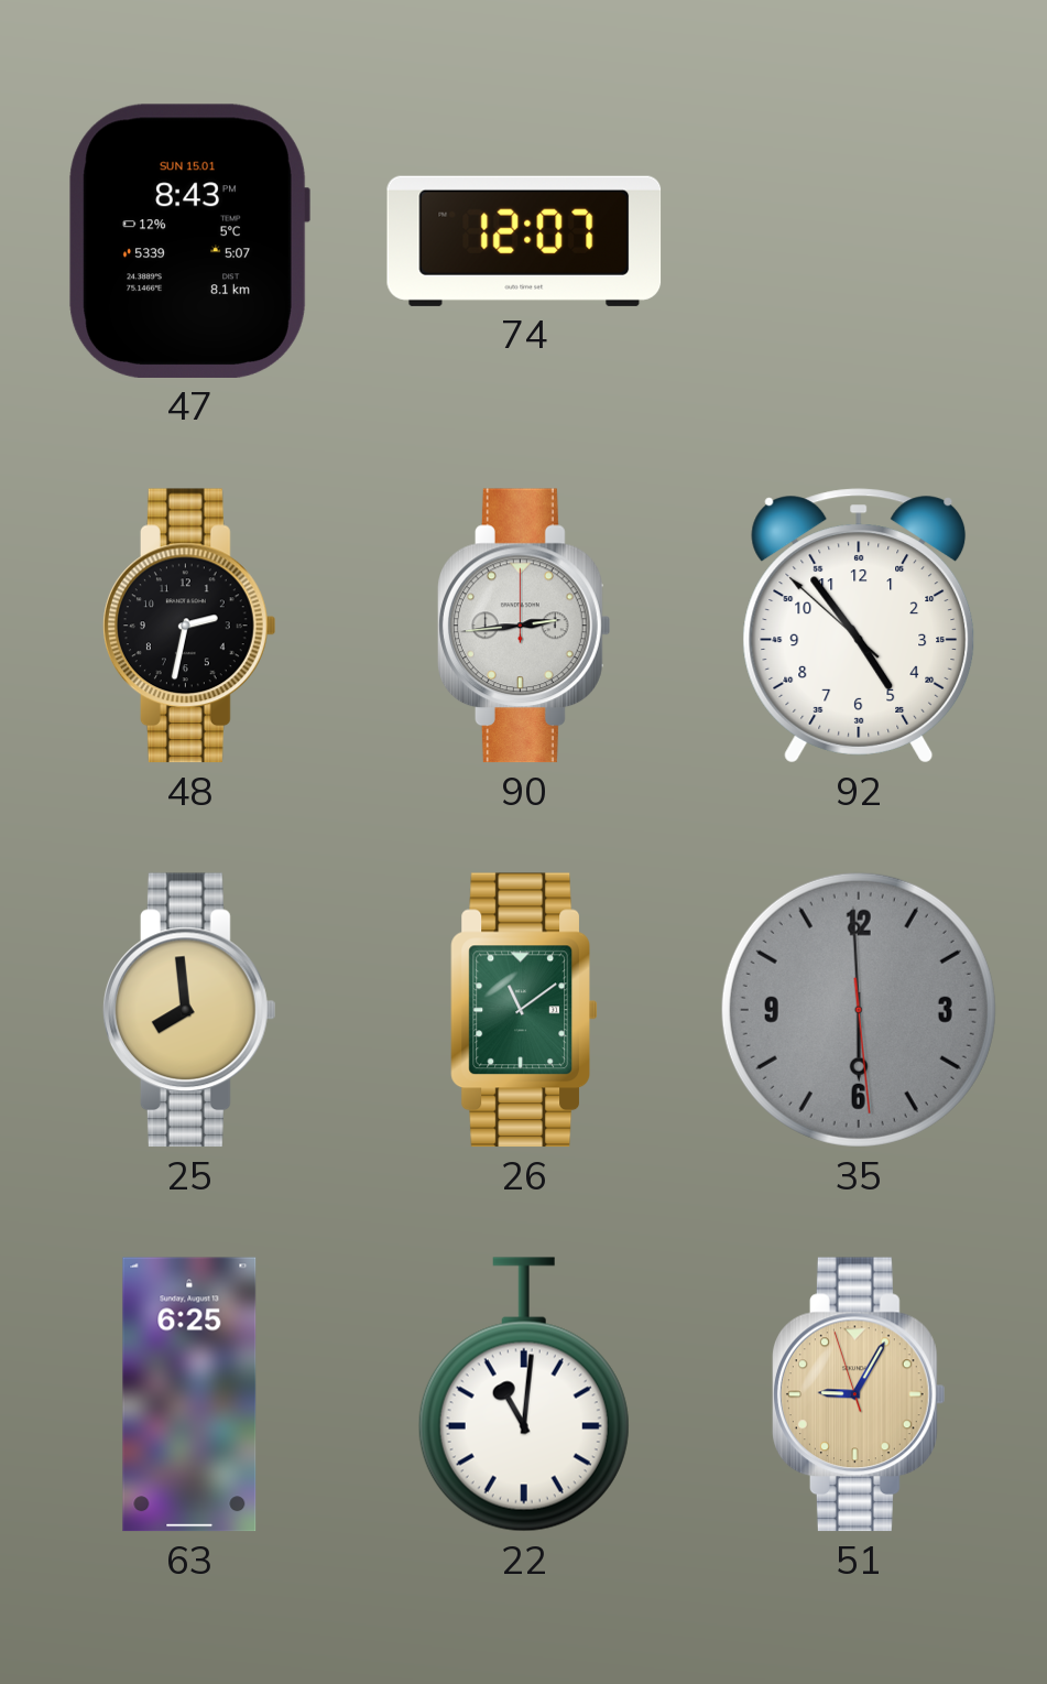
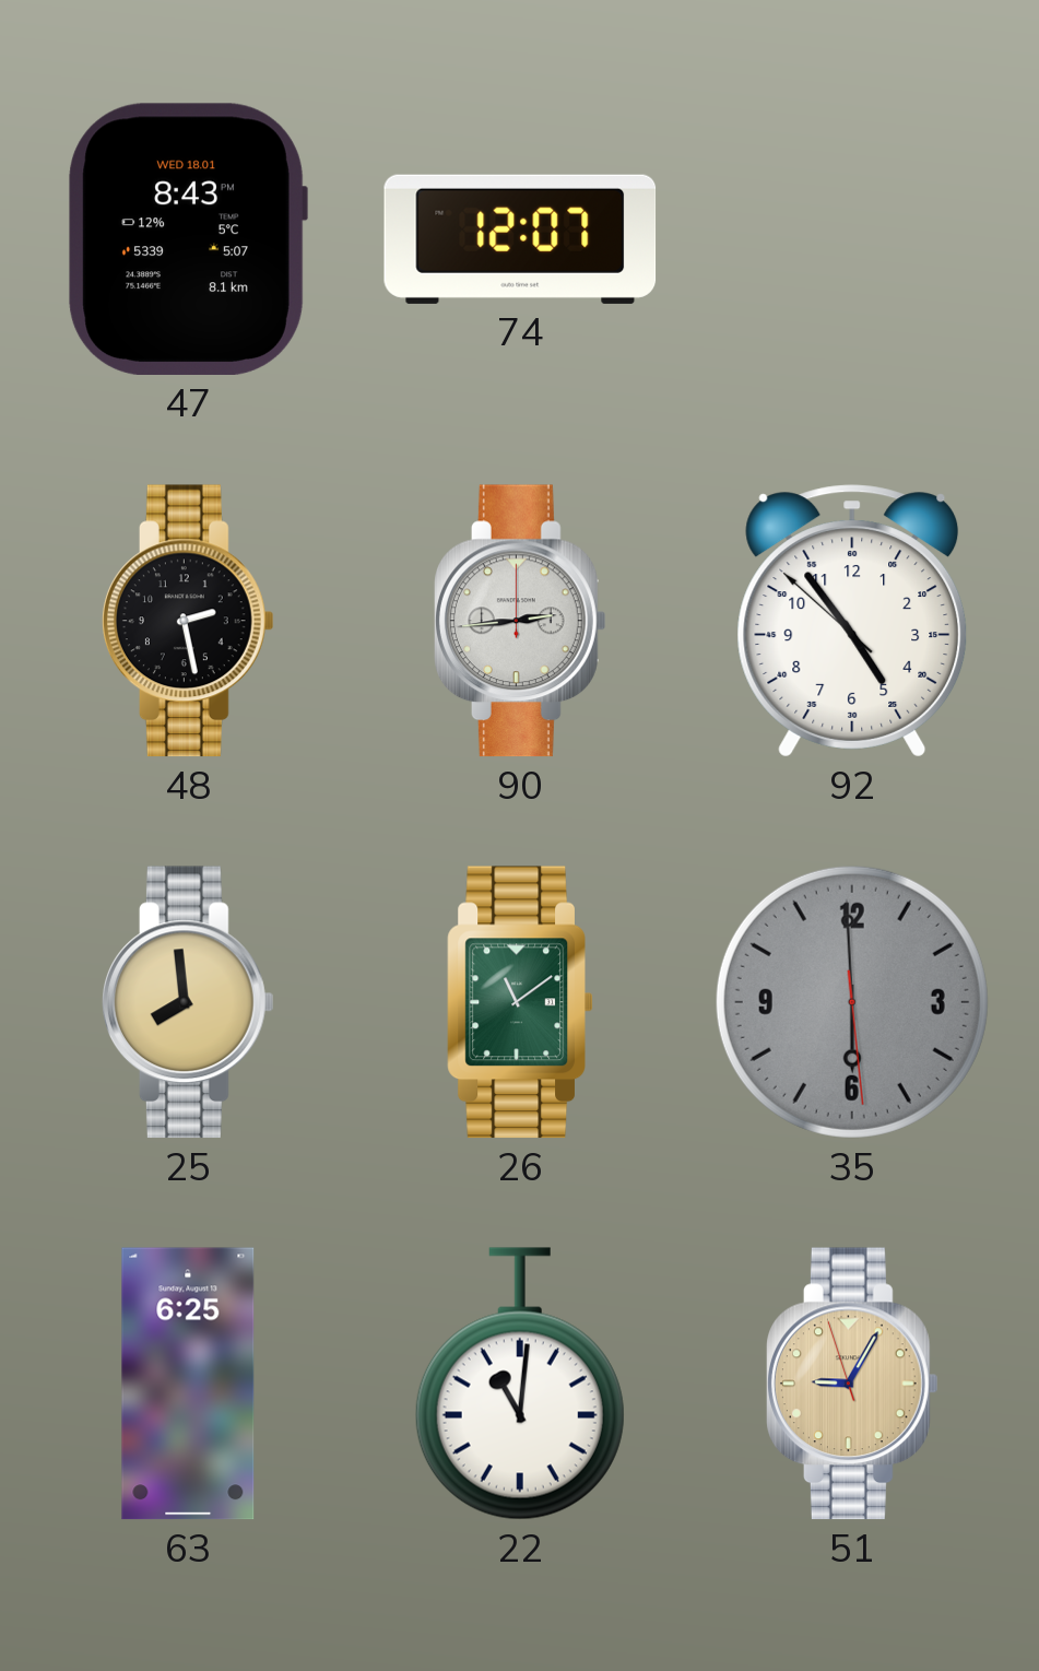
47 date: SUN 15.01 -> WED 18.01 (188, 239)
48: 2:32 -> 2:28 (188, 621)
